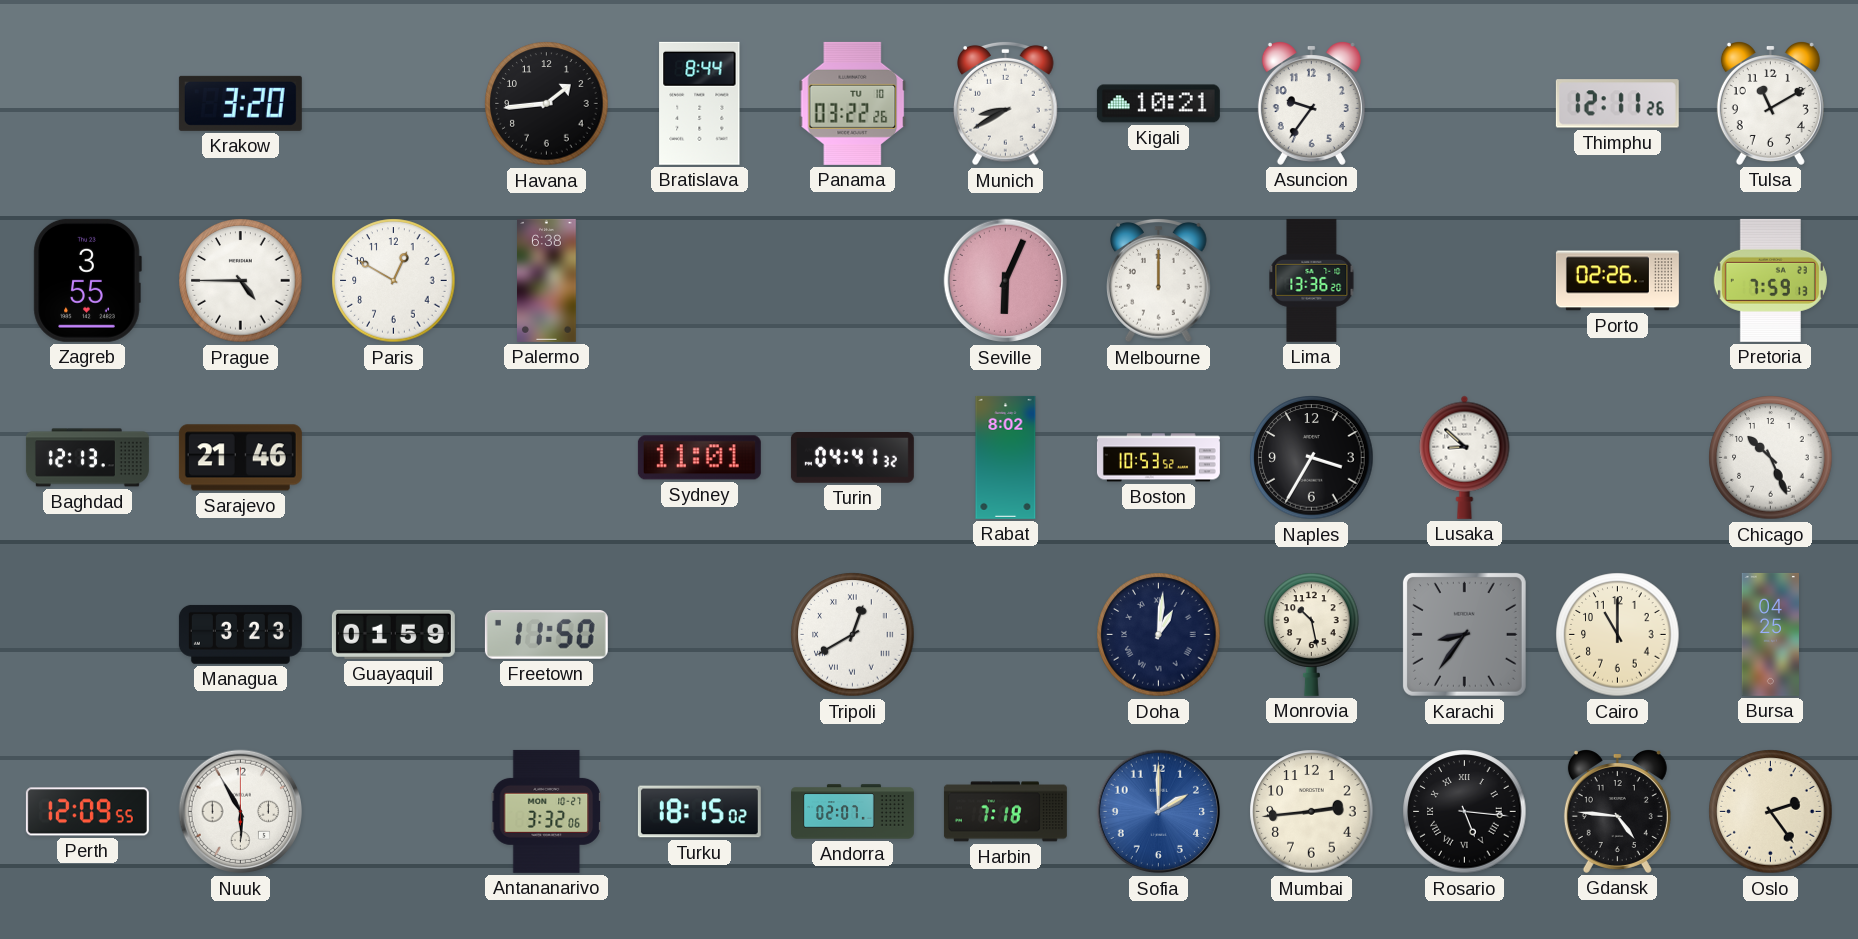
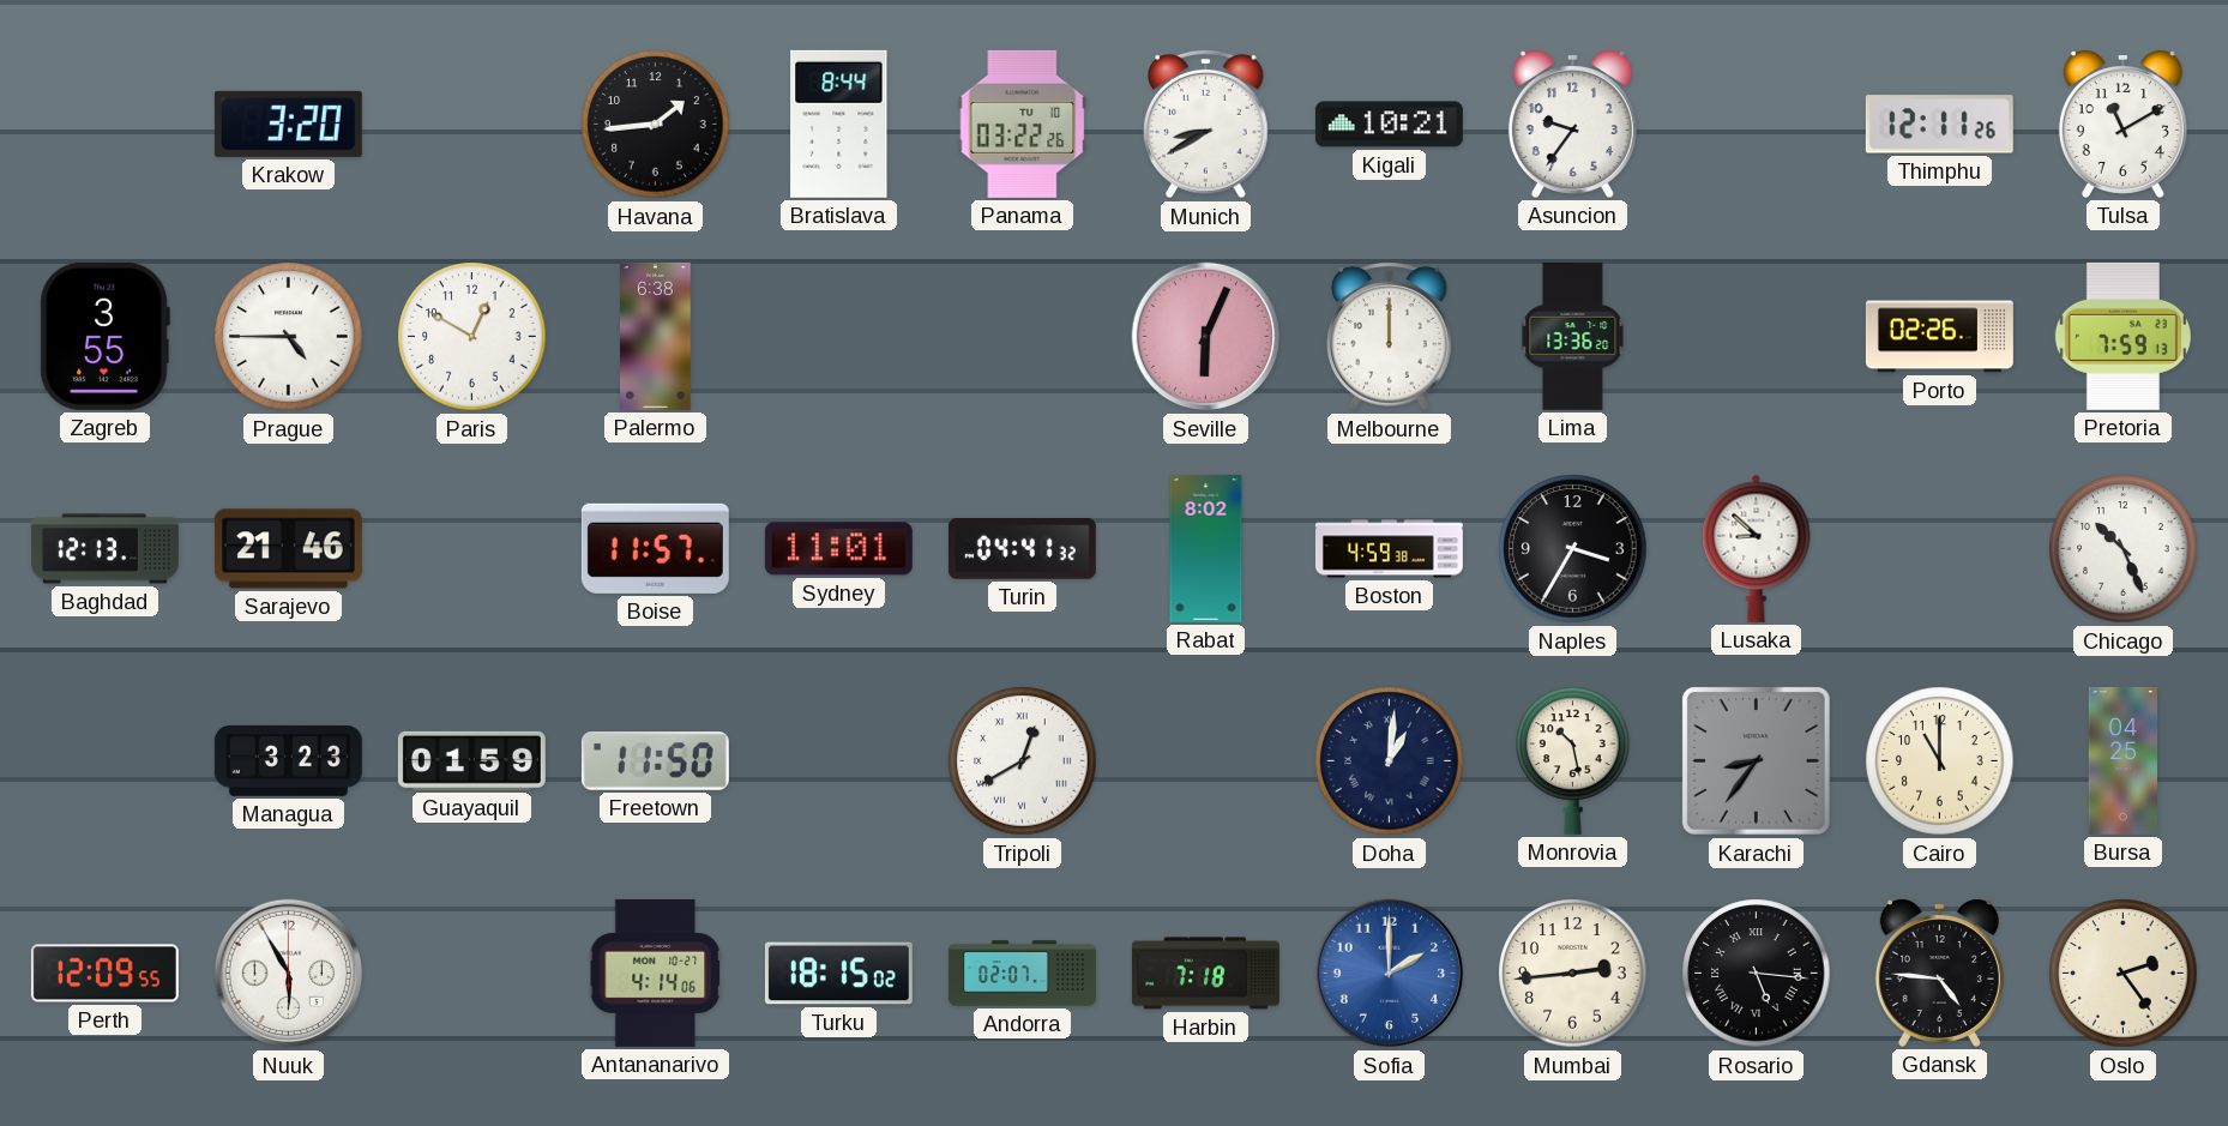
Boise: none -> 11:57 (655, 548)
Boston: 10:53 -> 4:59 (1389, 549)
Antananarivo: 3:32 -> 4:14 (655, 973)
